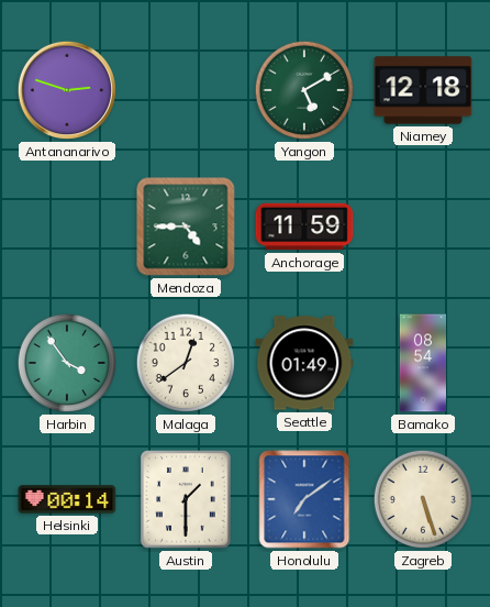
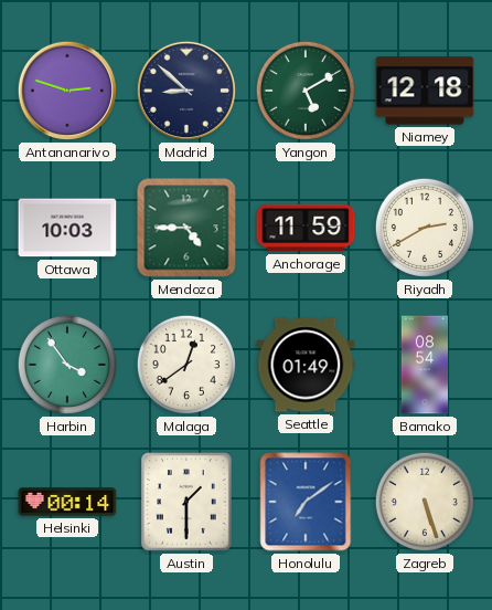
Madrid: none -> 8:52 (186, 91)
Ottawa: none -> 10:03 (67, 228)
Riyadh: none -> 2:40 (425, 228)
